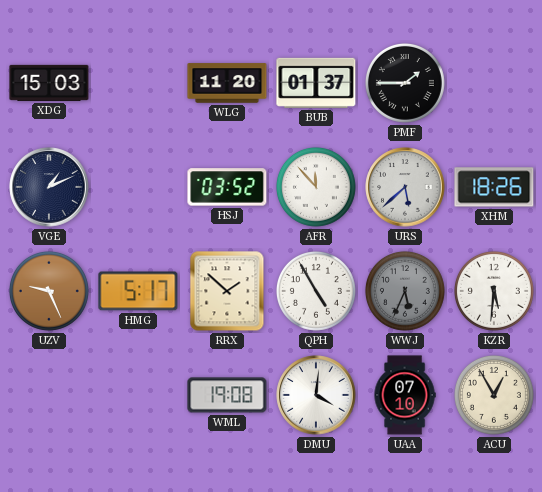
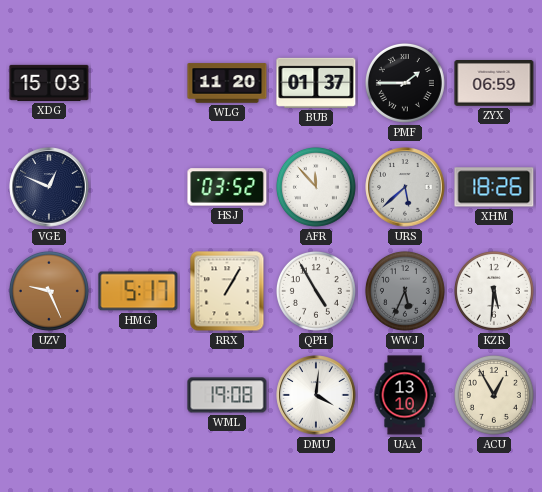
ZYX: none -> 06:59 (494, 84)
VGE: 1:11 -> 12:49 (49, 187)
RRX: 1:52 -> 1:05 (227, 291)
UAA: 07:10 -> 13:10 (405, 395)
